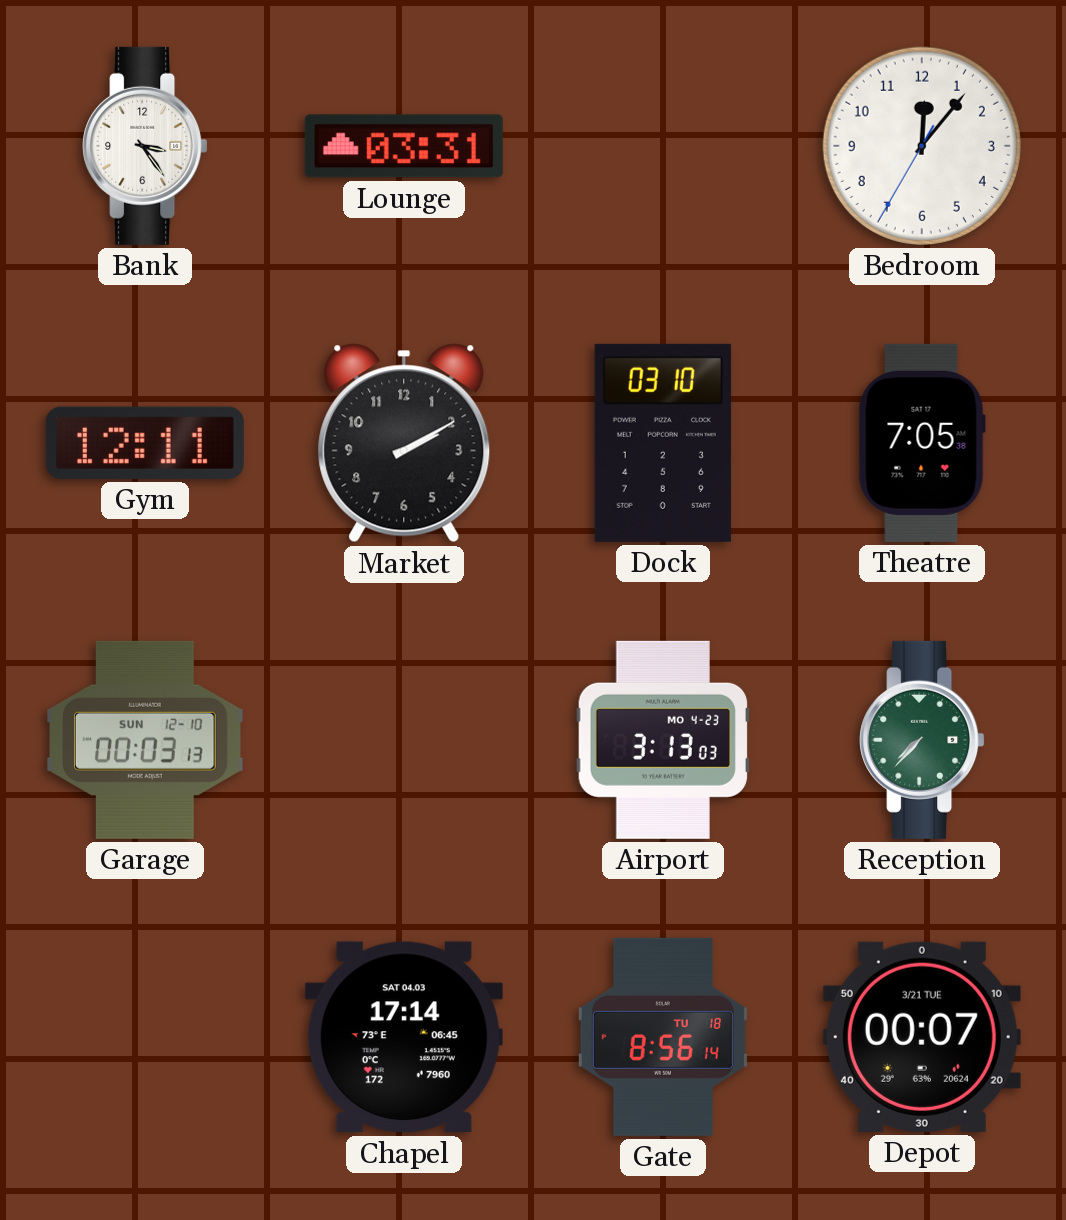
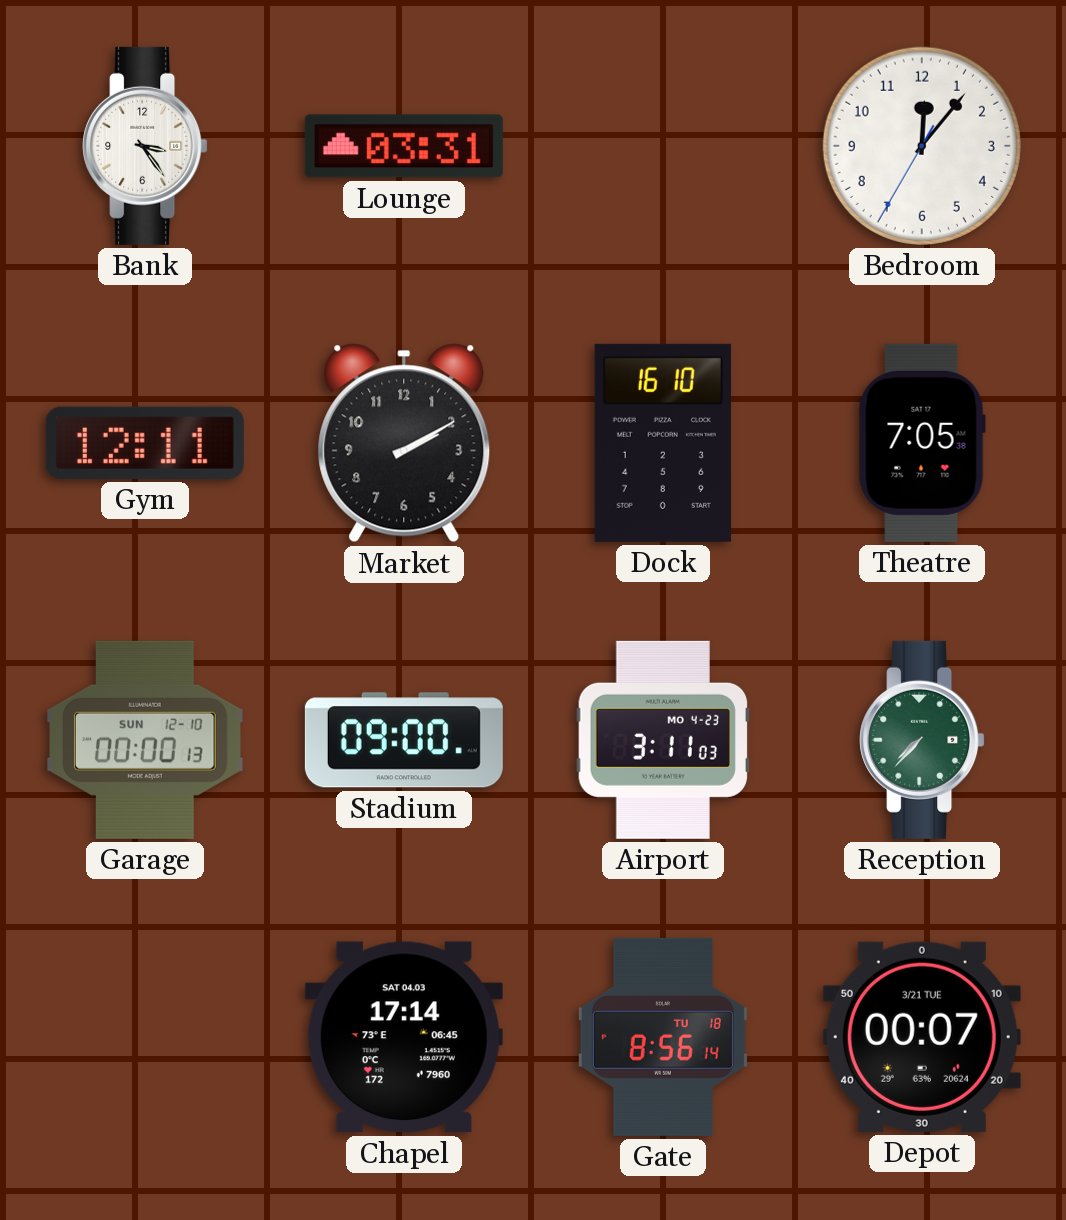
Dock: 03:10 -> 16:10 (663, 443)
Garage: 00:03 -> 00:00 (145, 740)
Stadium: none -> 09:00 (404, 740)
Airport: 3:13 -> 3:11 (663, 740)
